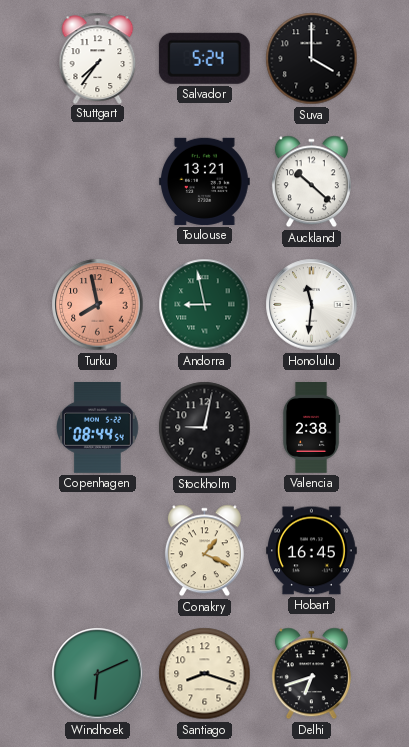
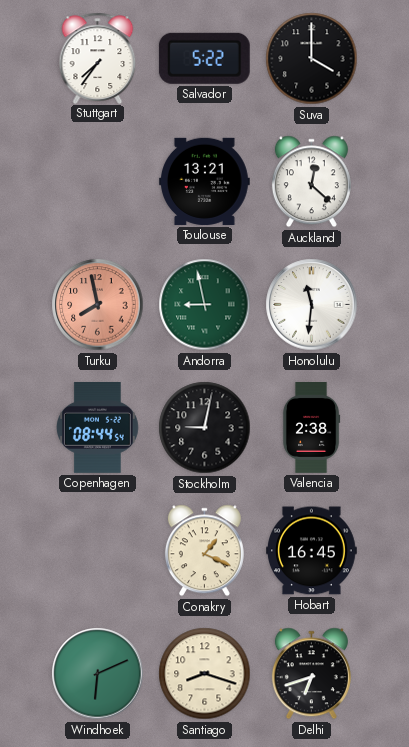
Salvador: 5:24 -> 5:22 (204, 58)
Auckland: 10:22 -> 12:22 (311, 182)
